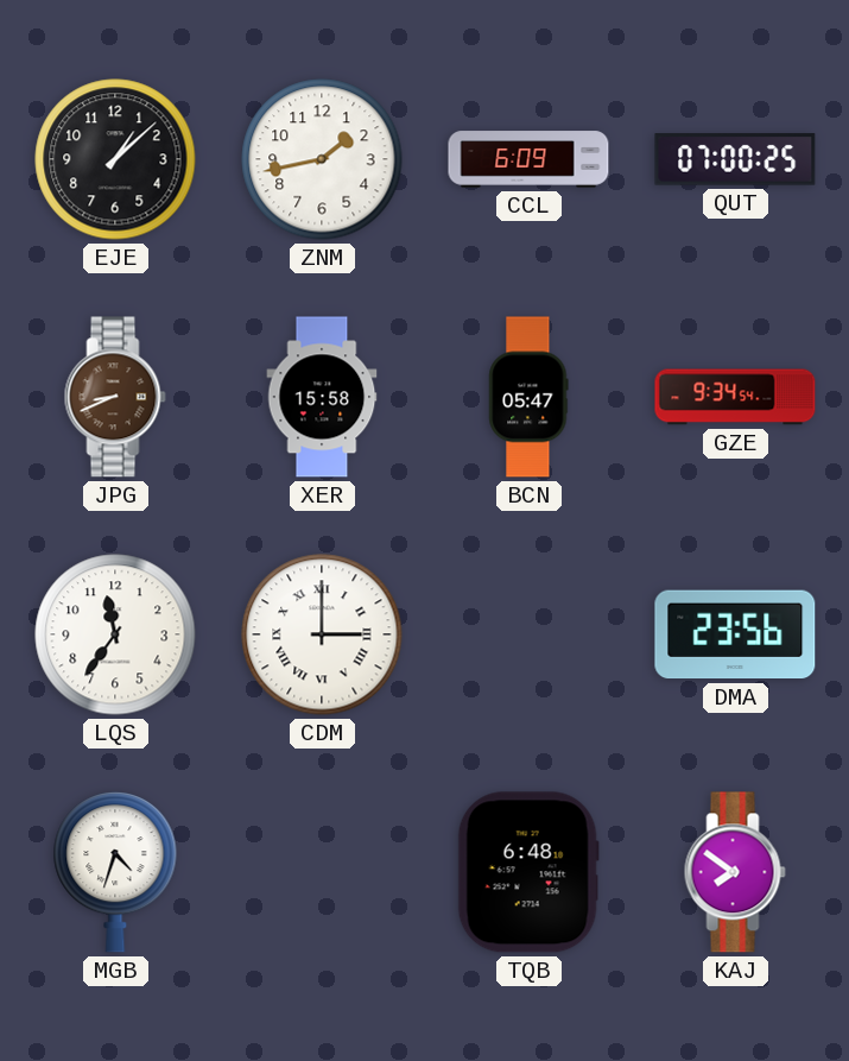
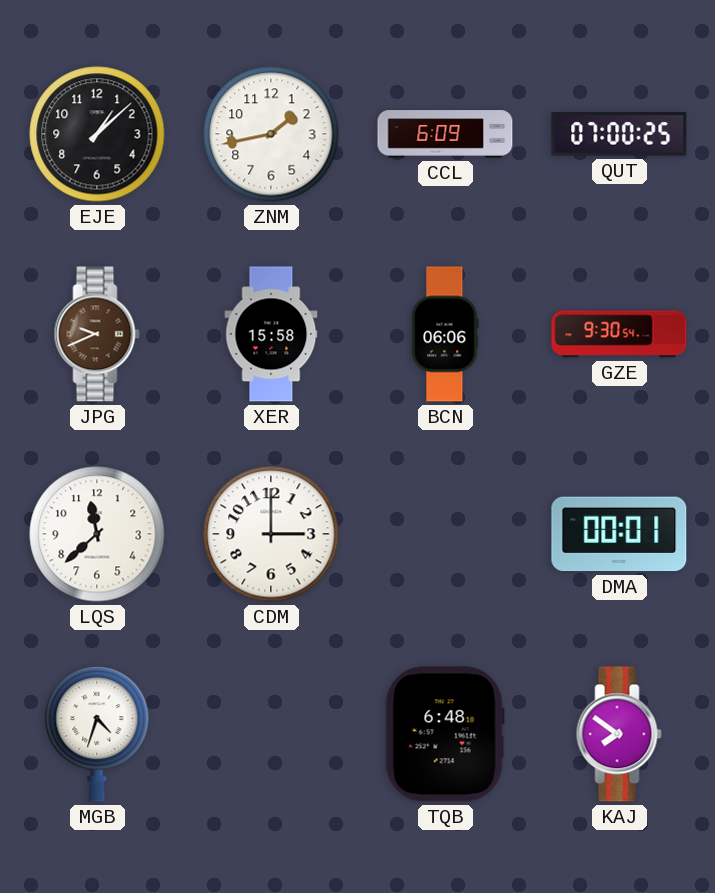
JPG: 8:41 -> 9:41 (97, 334)
BCN: 05:47 -> 06:06 (445, 334)
GZE: 9:34 -> 9:30 (619, 334)
LQS: 11:36 -> 11:38 (97, 534)
CDM numerals: Roman -> Arabic (271, 534)
DMA: 23:56 -> 00:01 (619, 534)
